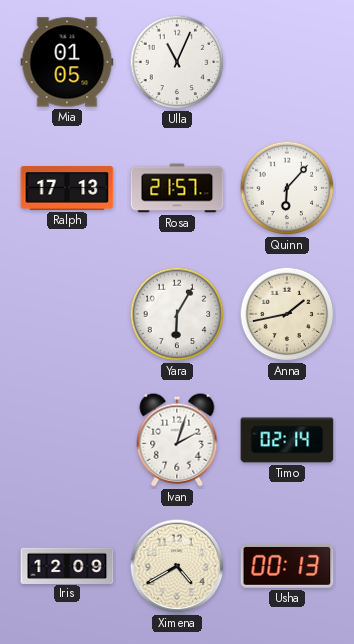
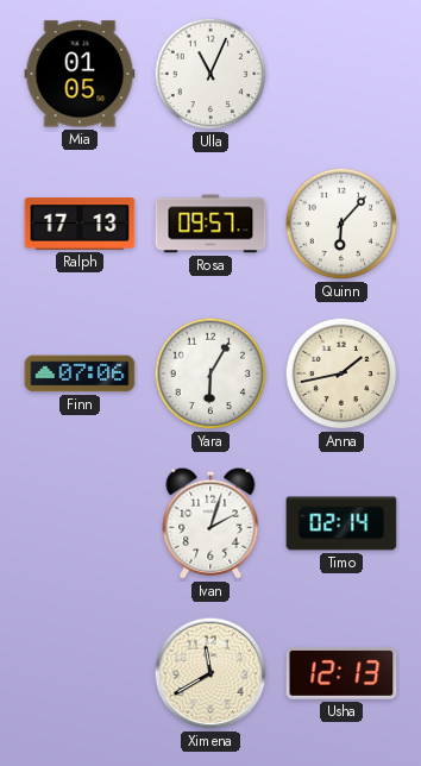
Rosa: 21:57 -> 09:57 (211, 224)
Finn: none -> 07:06 (80, 373)
Iris: 12:09 -> none (67, 565)
Ximena: 4:40 -> 11:40 (211, 673)
Usha: 00:13 -> 12:13 (341, 673)
